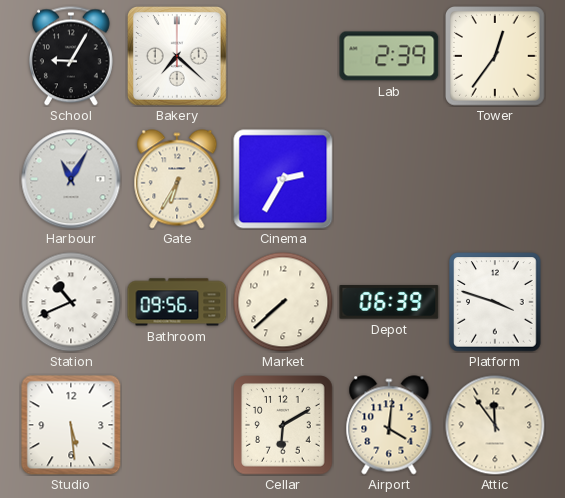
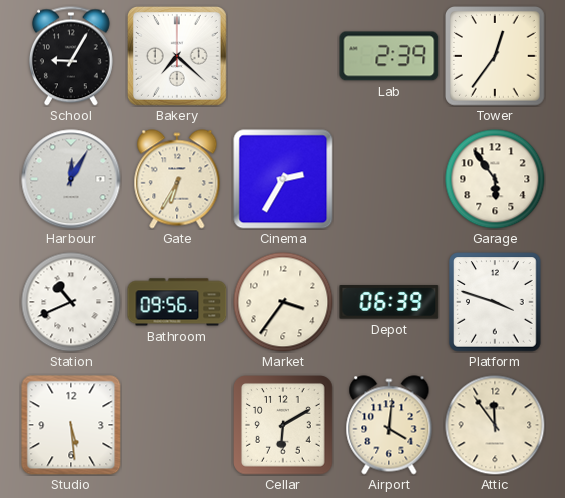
Harbour: 11:05 -> 12:05 (71, 179)
Garage: none -> 5:54 (495, 179)
Market: 7:38 -> 3:36 (283, 302)
